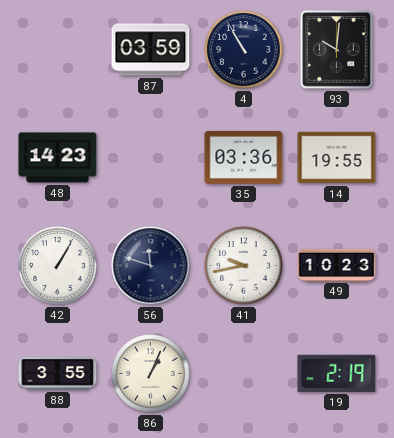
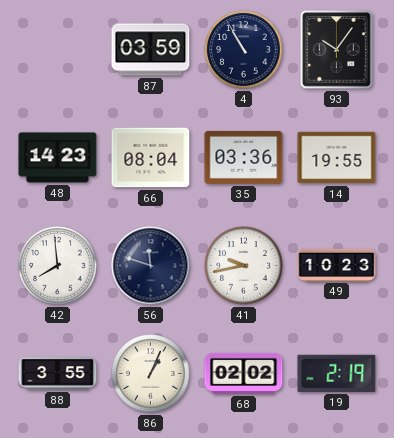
93: 10:01 -> 10:06 (337, 50)
66: none -> 08:04 (151, 158)
42: 1:05 -> 7:59 (58, 266)
68: none -> 02:02 (244, 373)
